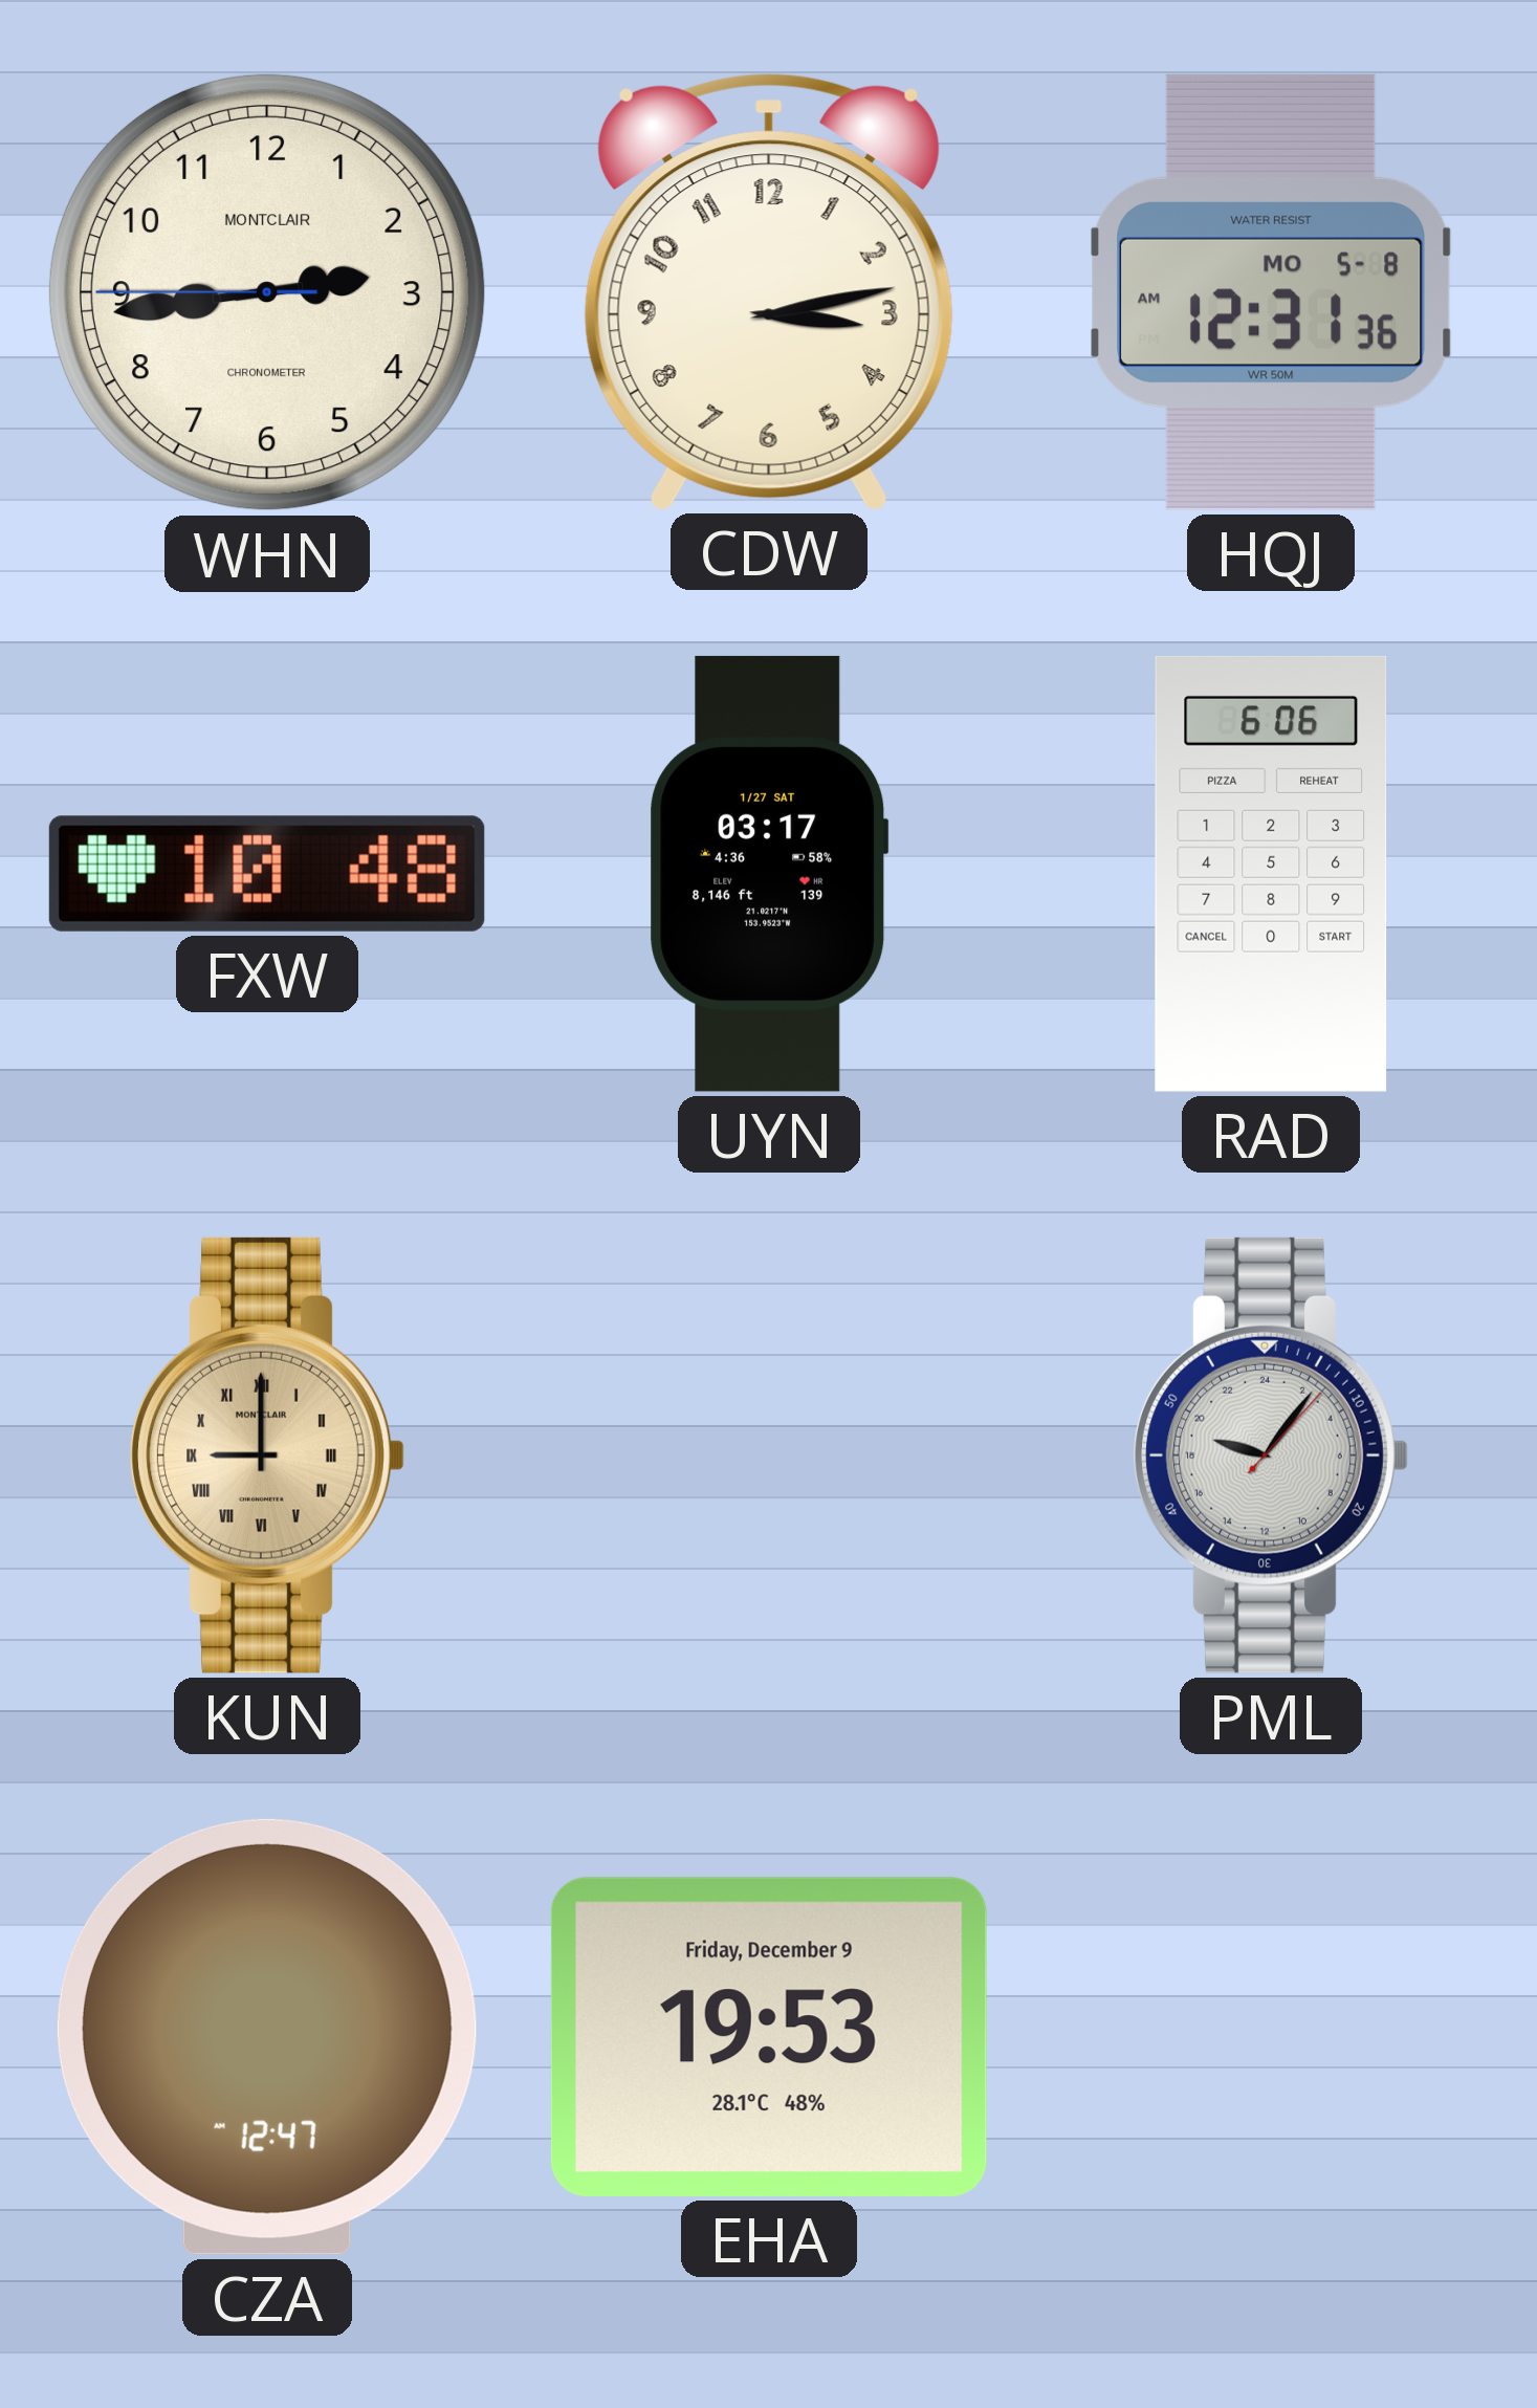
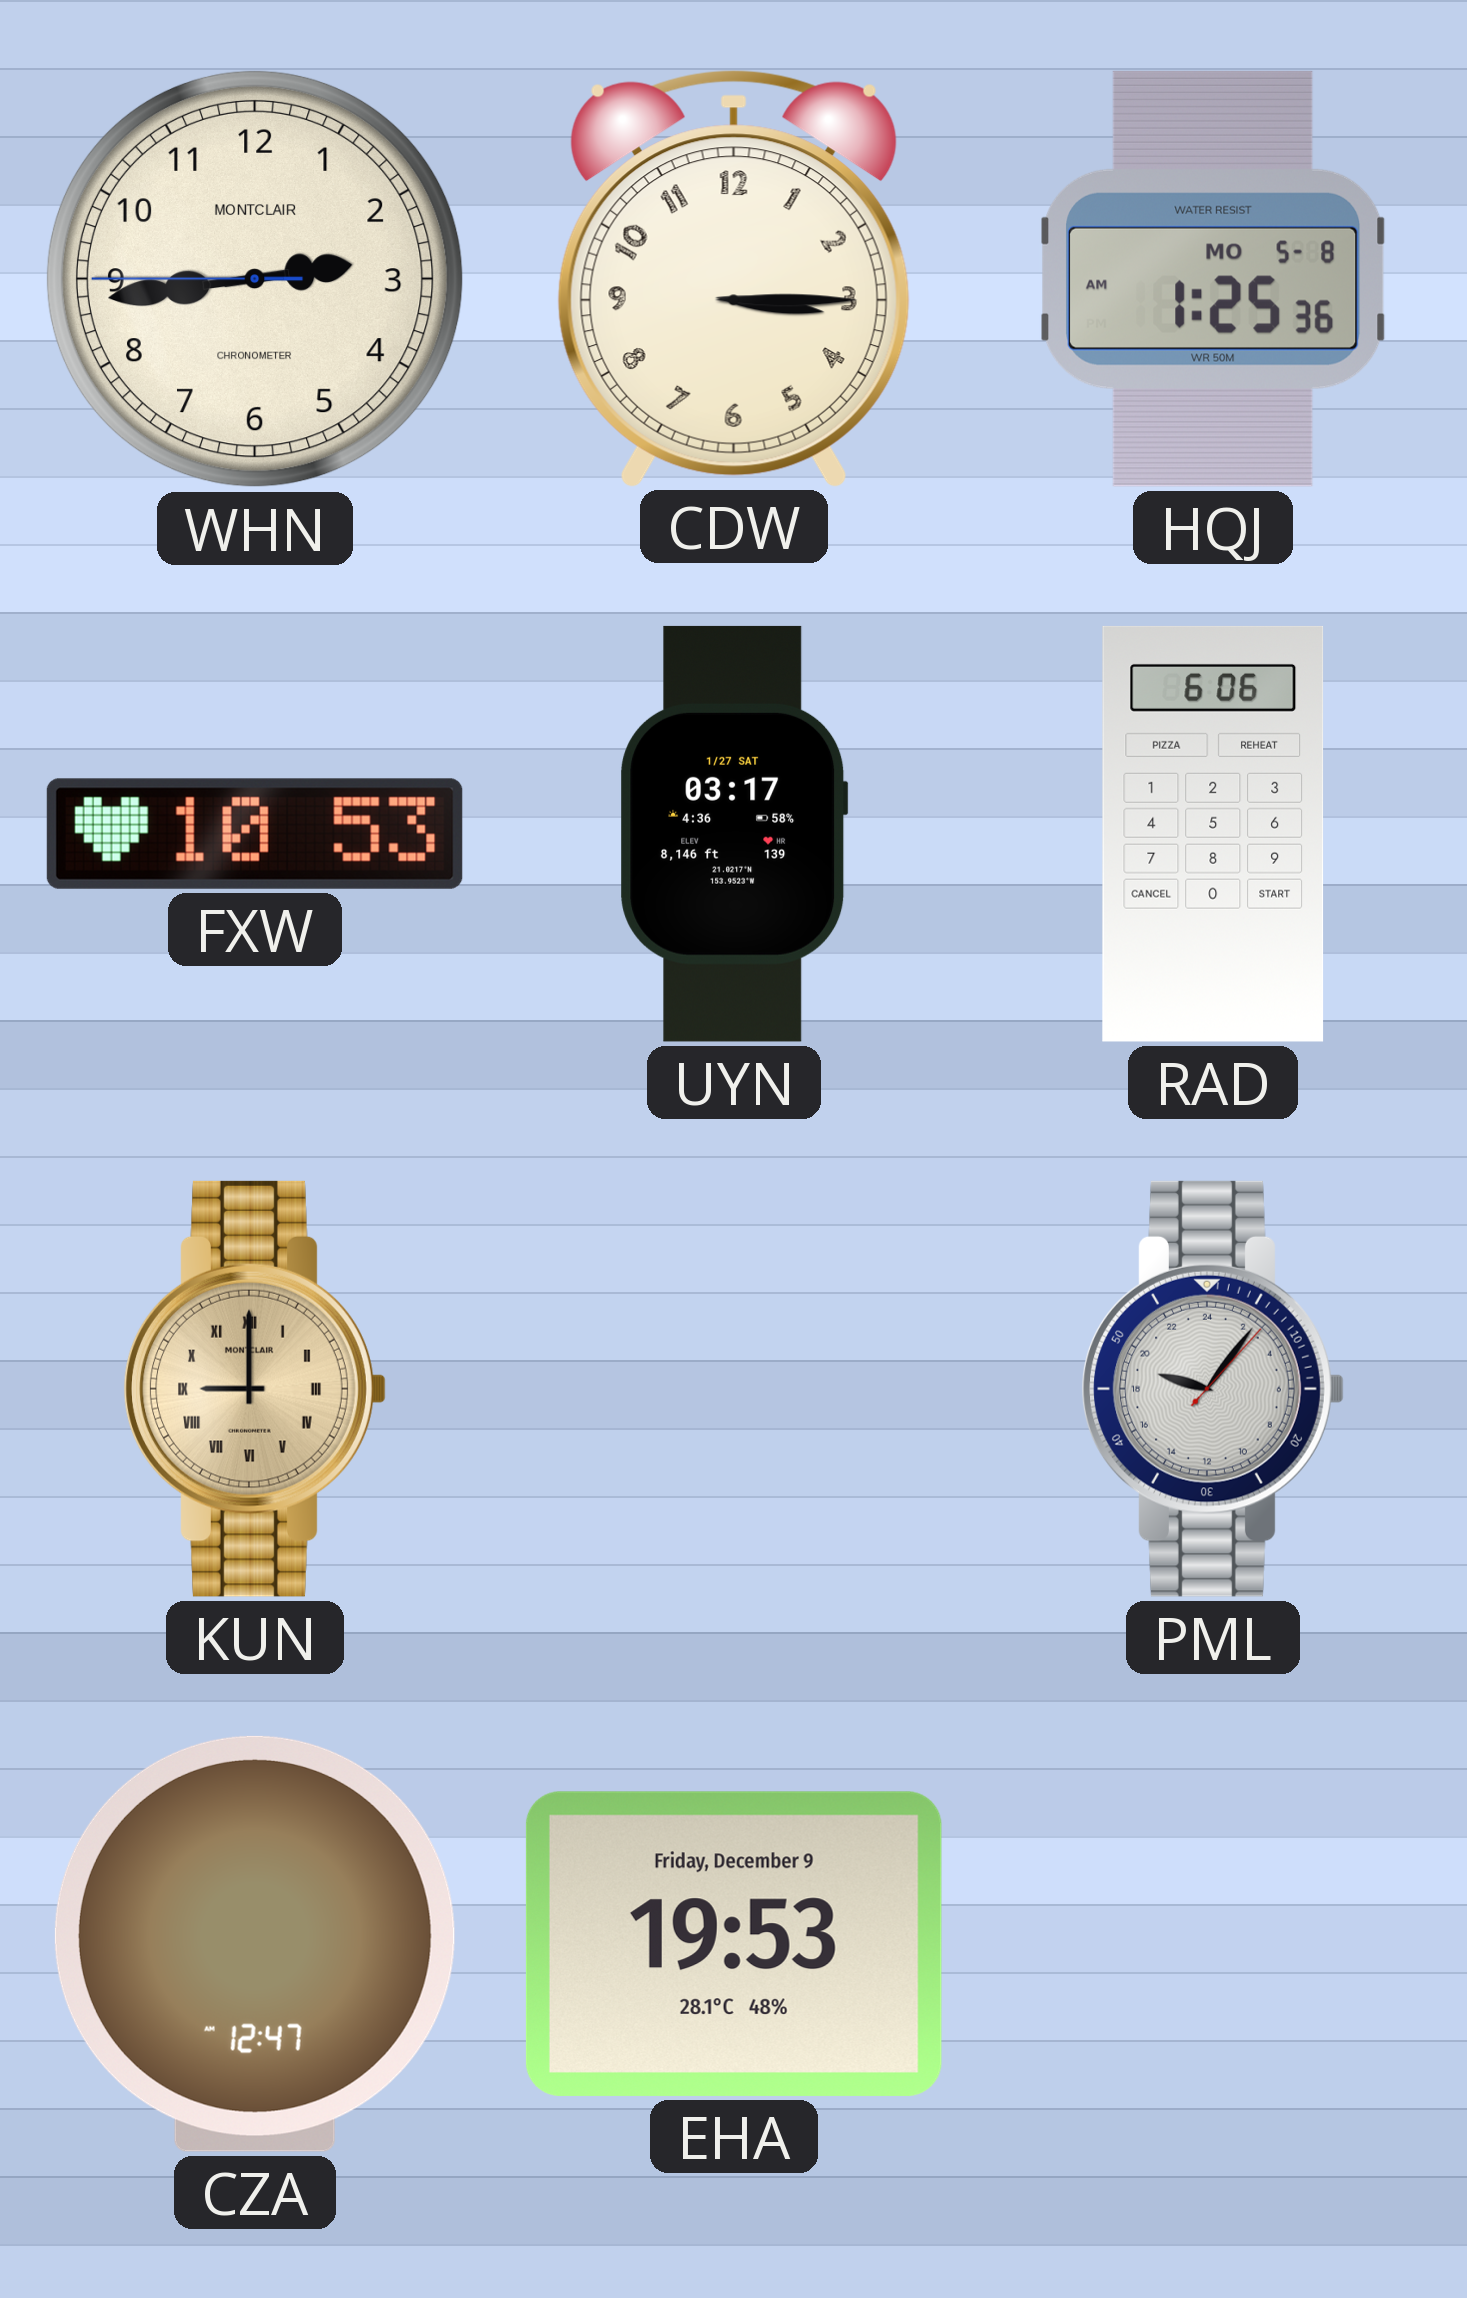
CDW: 3:13 -> 3:15 (734, 278)
HQJ: 12:31 -> 1:25 (1213, 279)
FXW: 10:48 -> 10:53 (255, 834)
